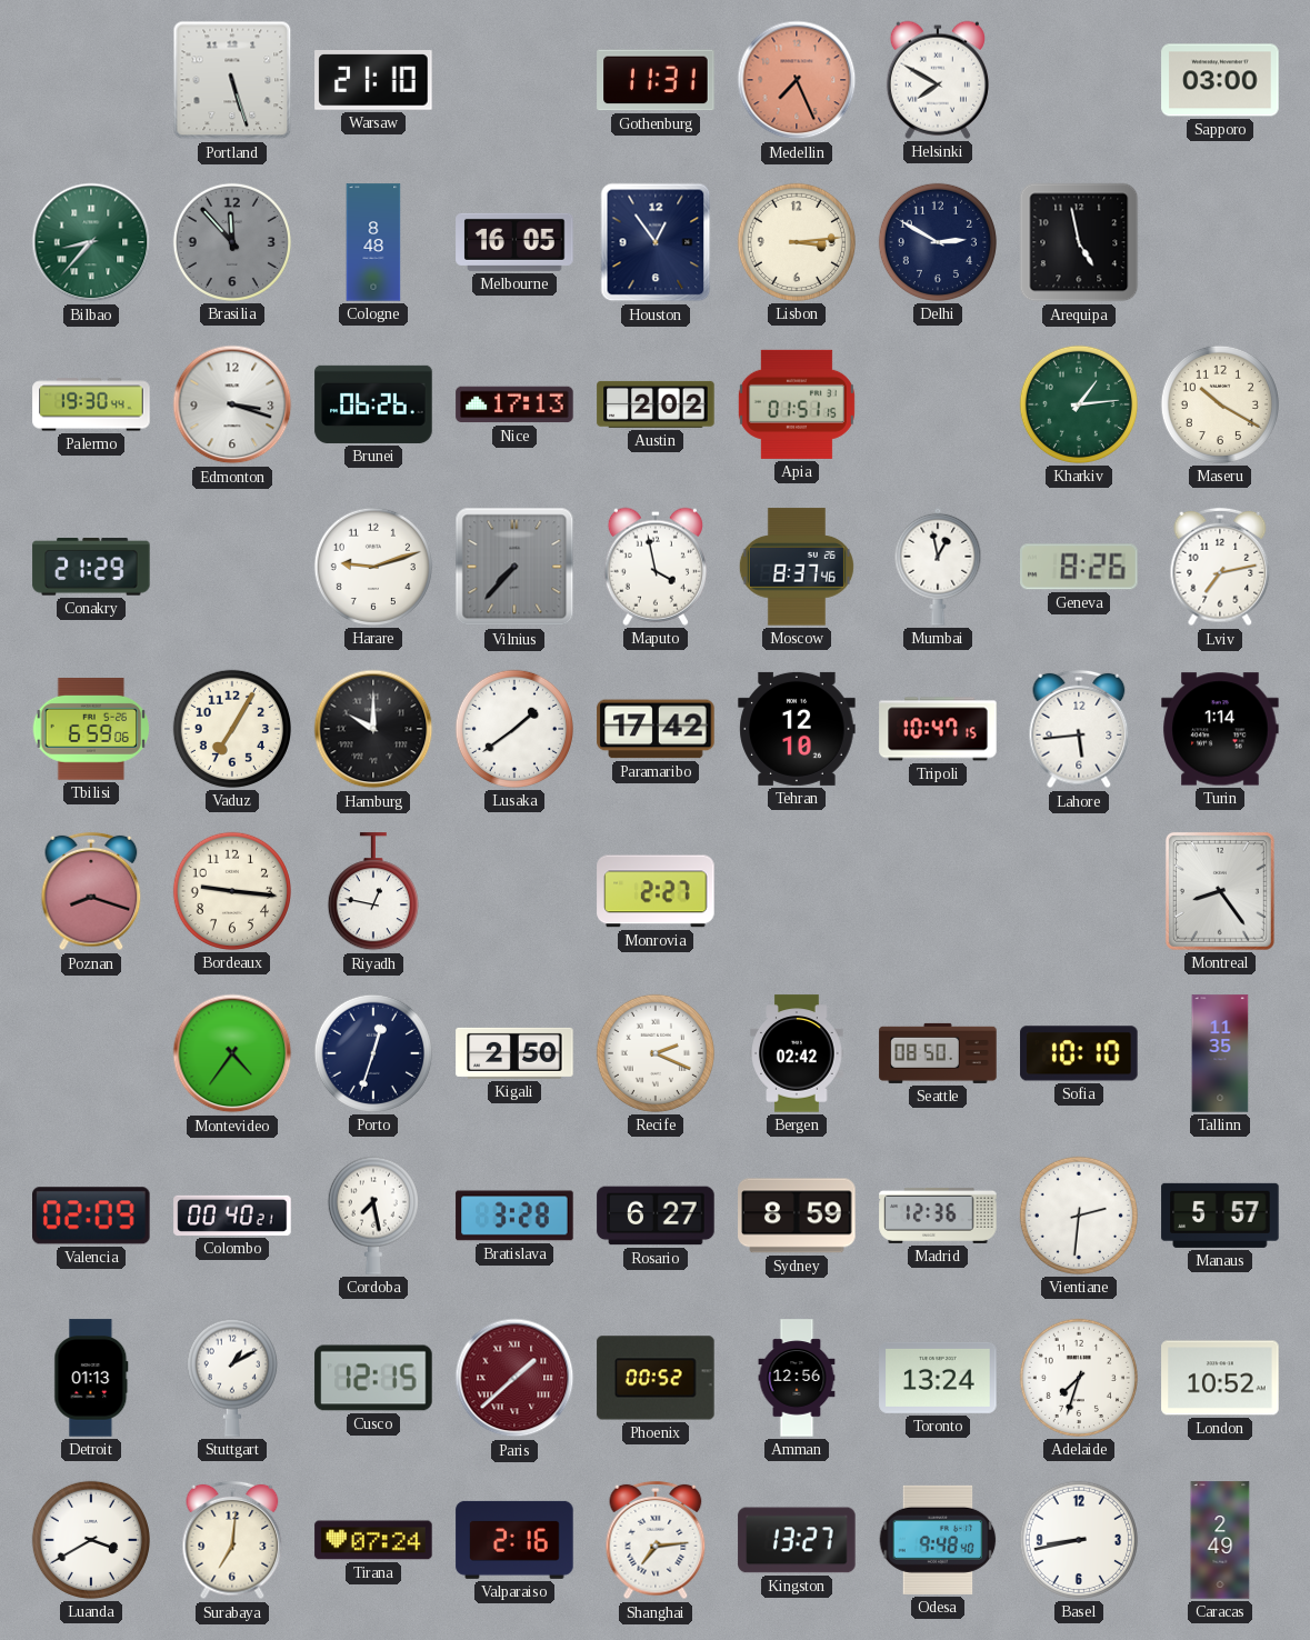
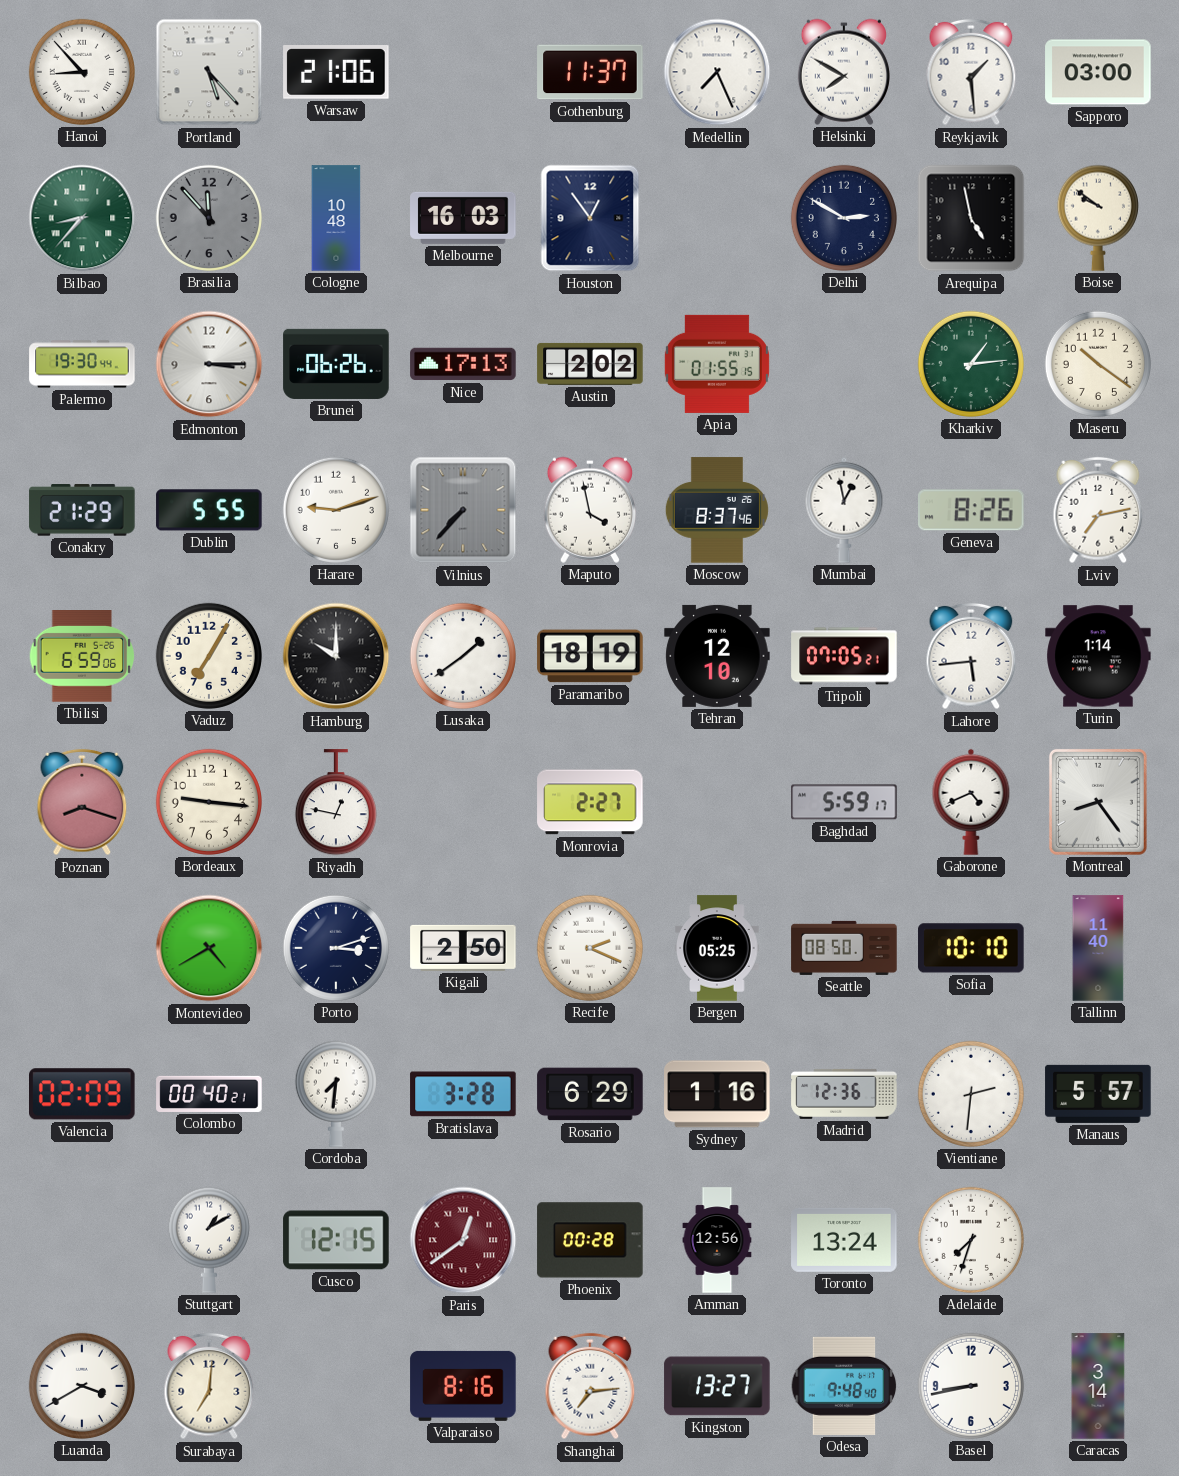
Hanoi: none -> 8:53 (82, 72)
Portland: 5:27 -> 5:23 (209, 72)
Warsaw: 21:10 -> 21:06 (336, 72)
Gothenburg: 11:31 -> 11:37 (590, 72)
Medellin dial: salmon -> white (717, 72)
Reykjavik: none -> 1:29 (971, 72)
Cologne: 8:48 -> 10:48 (336, 218)
Melbourne: 16:05 -> 16:03 (463, 218)
Lisbon: 3:14 -> none (797, 242)
Boise: none -> 9:51 (1098, 218)
Edmonton: 3:18 -> 3:15 (209, 364)
Apia: 01:51 -> 01:55 (717, 364)
Maseru: 10:20 -> 10:21 (1098, 364)
Dublin: none -> 5:55 (209, 510)
Paramaribo: 17:42 -> 18:19 (590, 656)
Tripoli: 10:47 -> 07:05 (844, 656)
Baghdad: none -> 5:59 (844, 802)
Gaborone: none -> 4:41 (971, 802)
Montevideo: 4:36 -> 4:40 (209, 948)
Porto: 12:33 -> 3:12 (336, 948)
Bergen: 02:42 -> 05:25 (717, 948)
Tallinn: 11:35 -> 11:40 (1098, 948)
Cordoba: 7:28 -> 7:31 (336, 1094)
Rosario: 6:27 -> 6:29 (590, 1094)
Sydney: 8:59 -> 1:16 (717, 1094)
Detroit: 01:13 -> none (91, 1378)
Paris: 1:38 -> 12:39 (463, 1240)
Phoenix: 00:52 -> 00:28 (590, 1240)
London: 10:52 -> none (1220, 1378)
Tirana: 07:24 -> none (373, 1540)
Valparaiso: 2:16 -> 8:16 (463, 1386)
Caracas: 2:49 -> 3:14 (1098, 1386)
